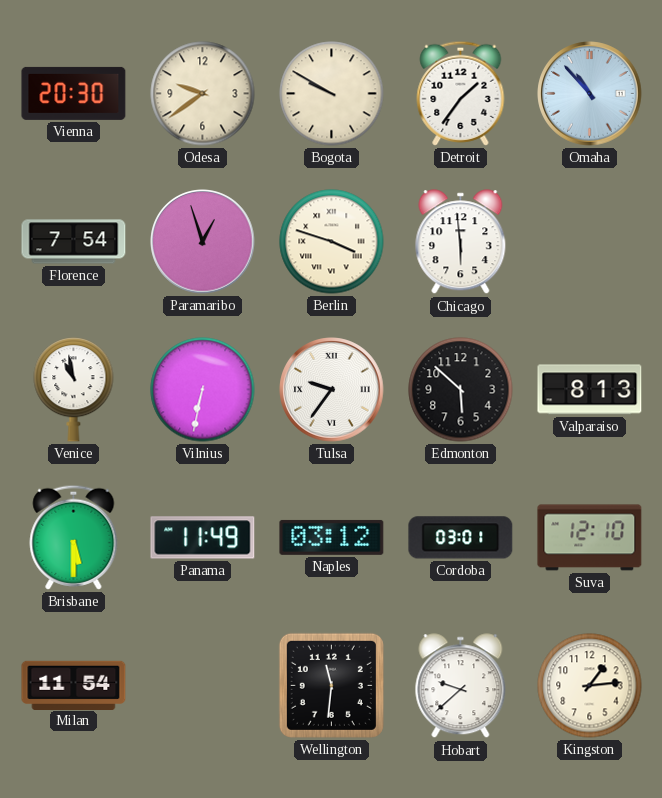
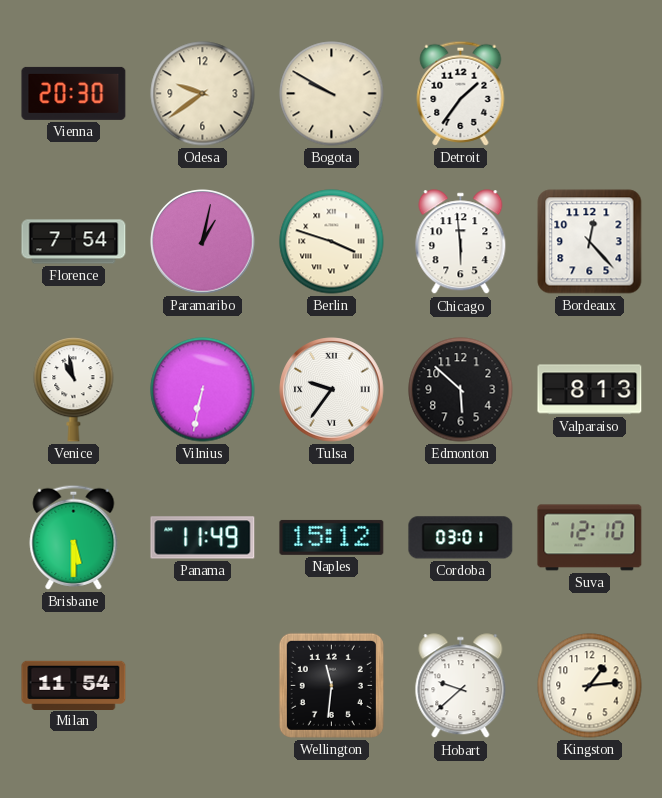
Omaha: 10:53 -> none (590, 94)
Paramaribo: 12:57 -> 1:02 (203, 242)
Bordeaux: none -> 12:23 (590, 242)
Naples: 03:12 -> 15:12 (332, 537)
